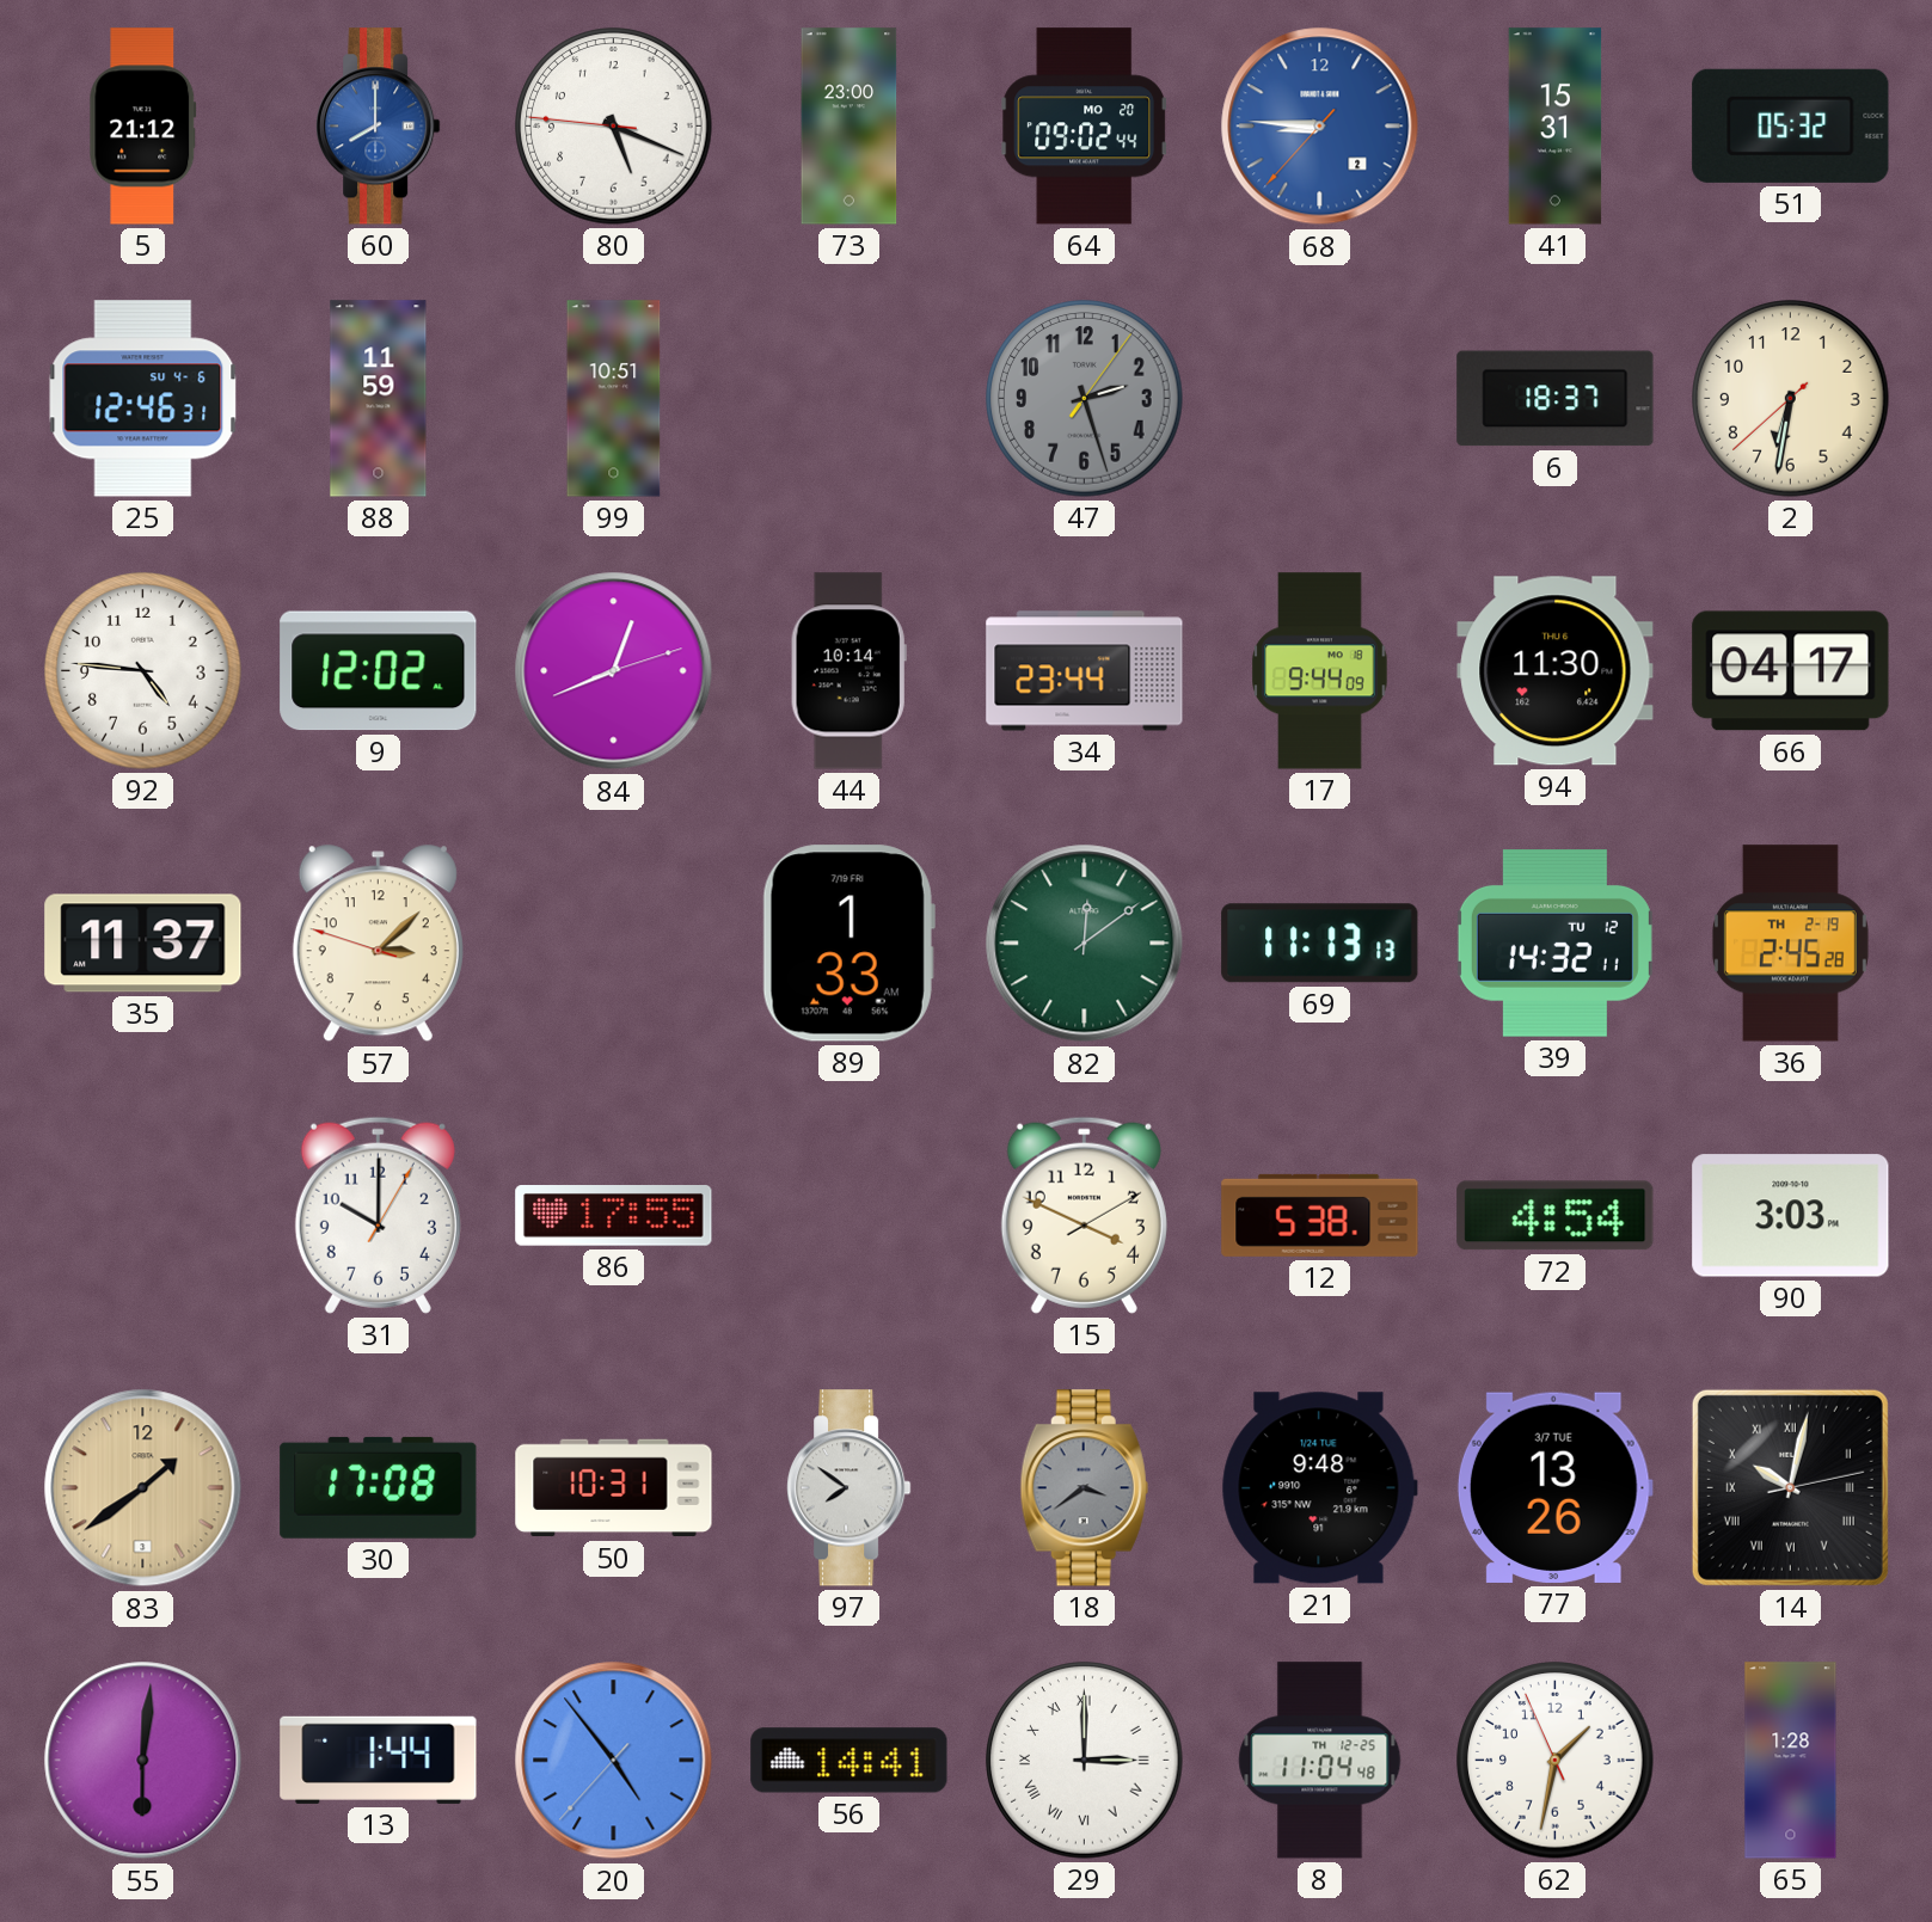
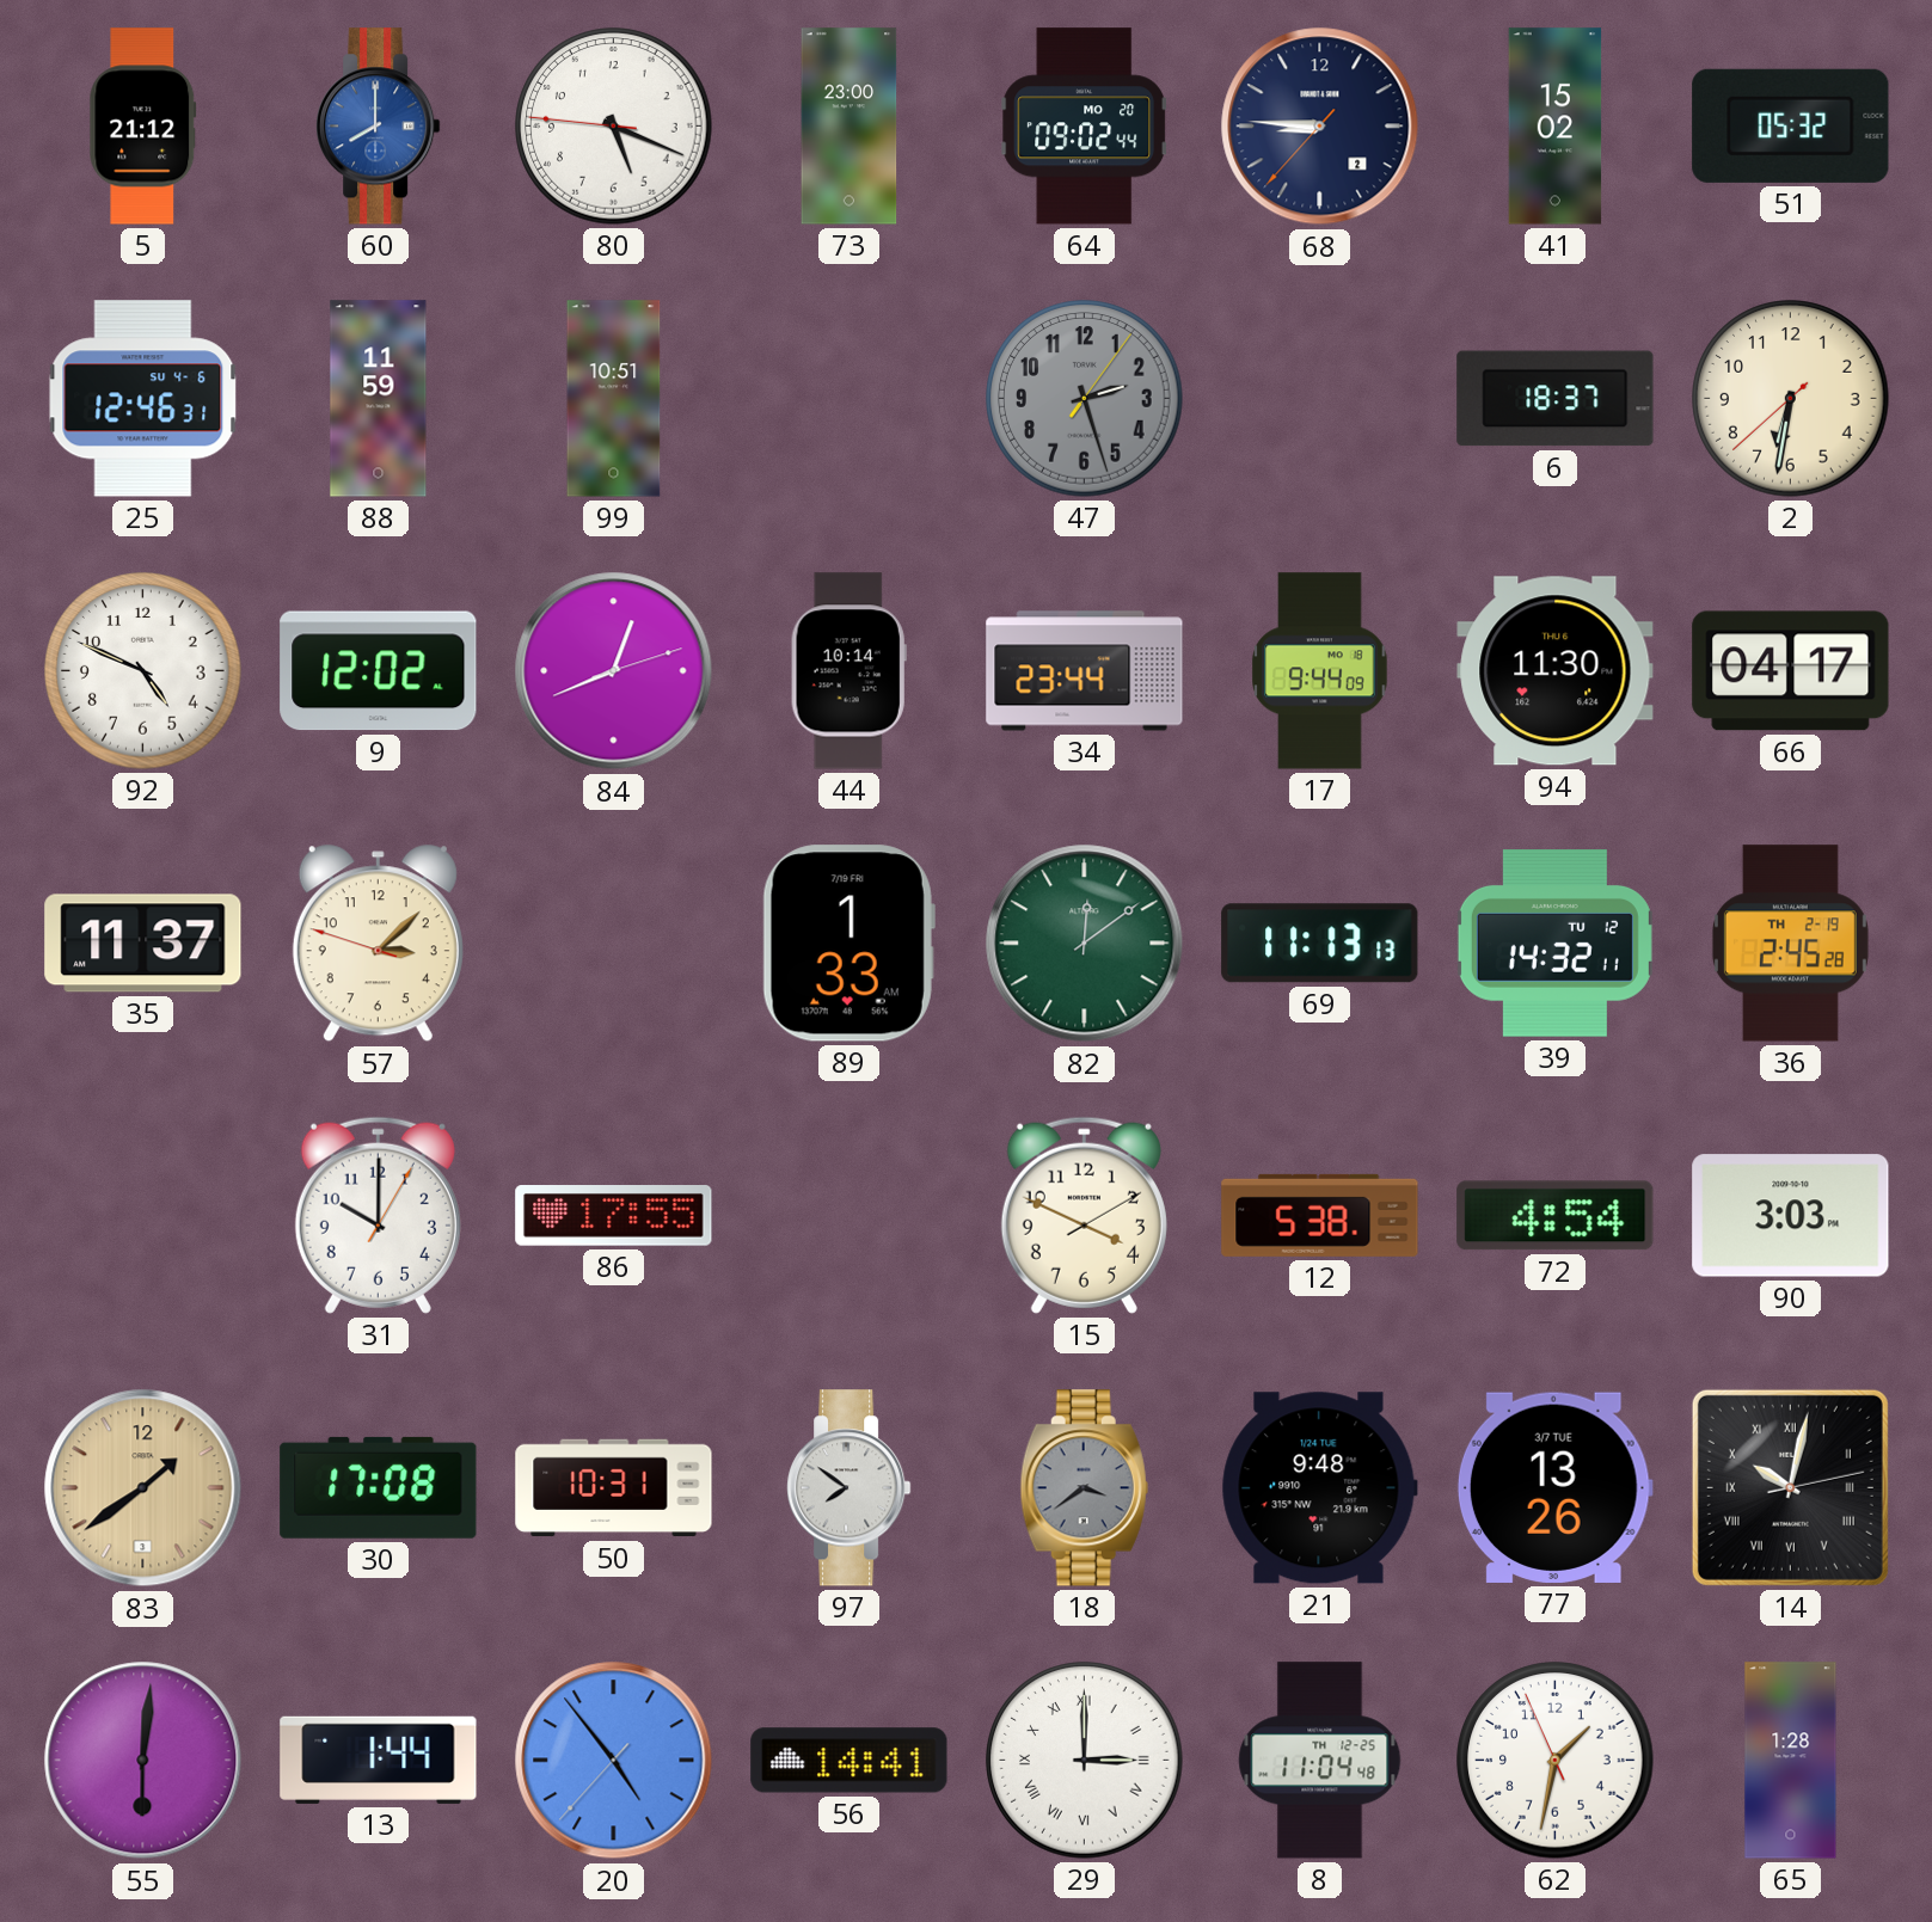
68 dial: blue -> navy (1320, 127)
41: 15:31 -> 15:02 (1556, 127)
92: 4:46 -> 4:49 (143, 671)
